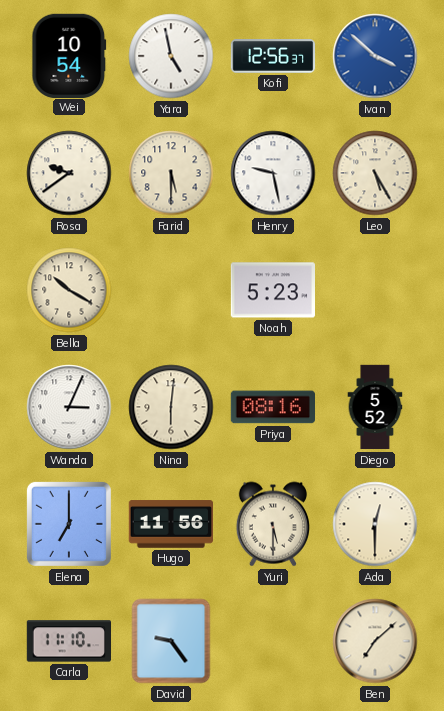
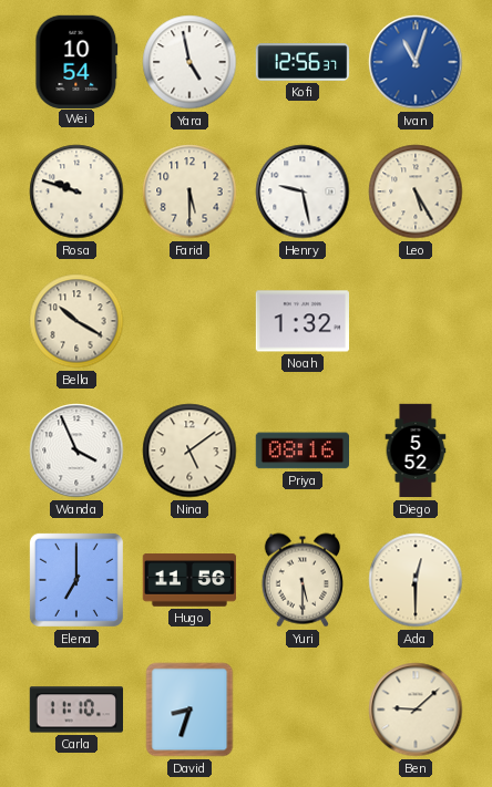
Ivan: 3:52 -> 11:03 (416, 62)
Rosa: 9:39 -> 9:48 (76, 191)
Noah: 5:23 -> 1:32 (301, 321)
Wanda: 3:04 -> 3:56 (76, 451)
Nina: 6:01 -> 5:09 (189, 451)
David: 9:24 -> 8:33 (189, 710)
Ben: 7:08 -> 9:08 (416, 710)
